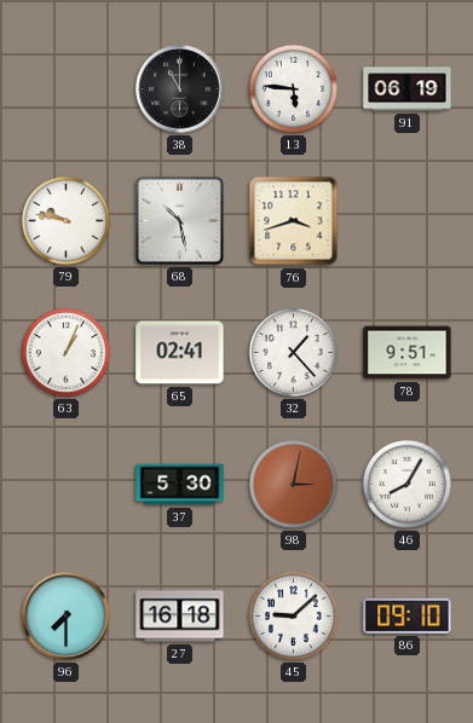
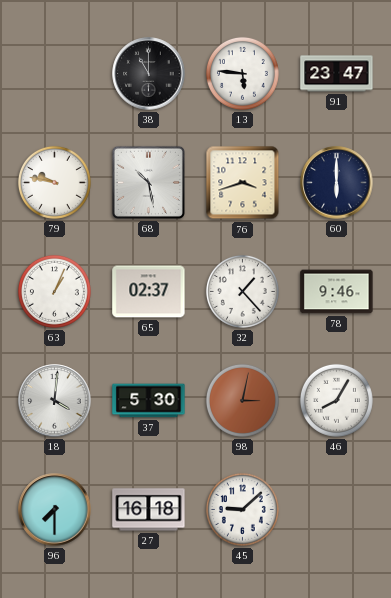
91: 06:19 -> 23:47 (337, 74)
60: none -> 6:00 (337, 183)
65: 02:41 -> 02:37 (149, 292)
78: 9:51 -> 9:46 (337, 292)
18: none -> 4:01 (55, 401)
86: 09:10 -> none (408, 615)
